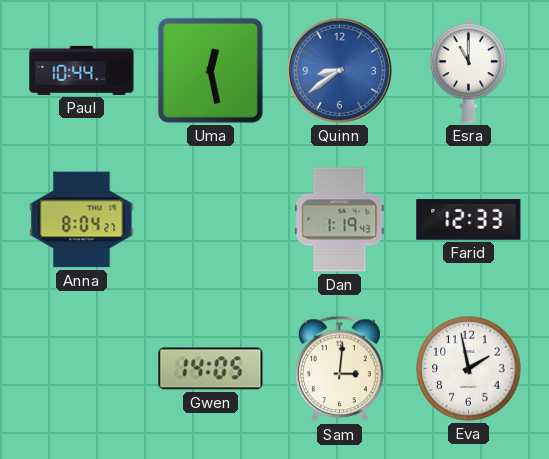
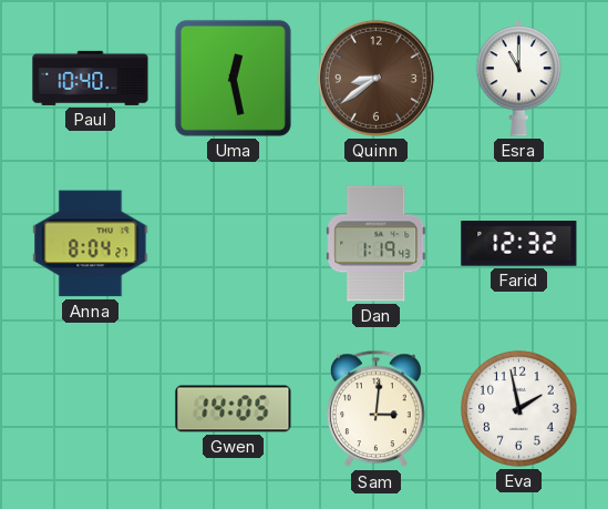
Paul: 10:44 -> 10:40 (91, 78)
Quinn dial: blue -> brown (375, 78)
Farid: 12:33 -> 12:32 (519, 244)
